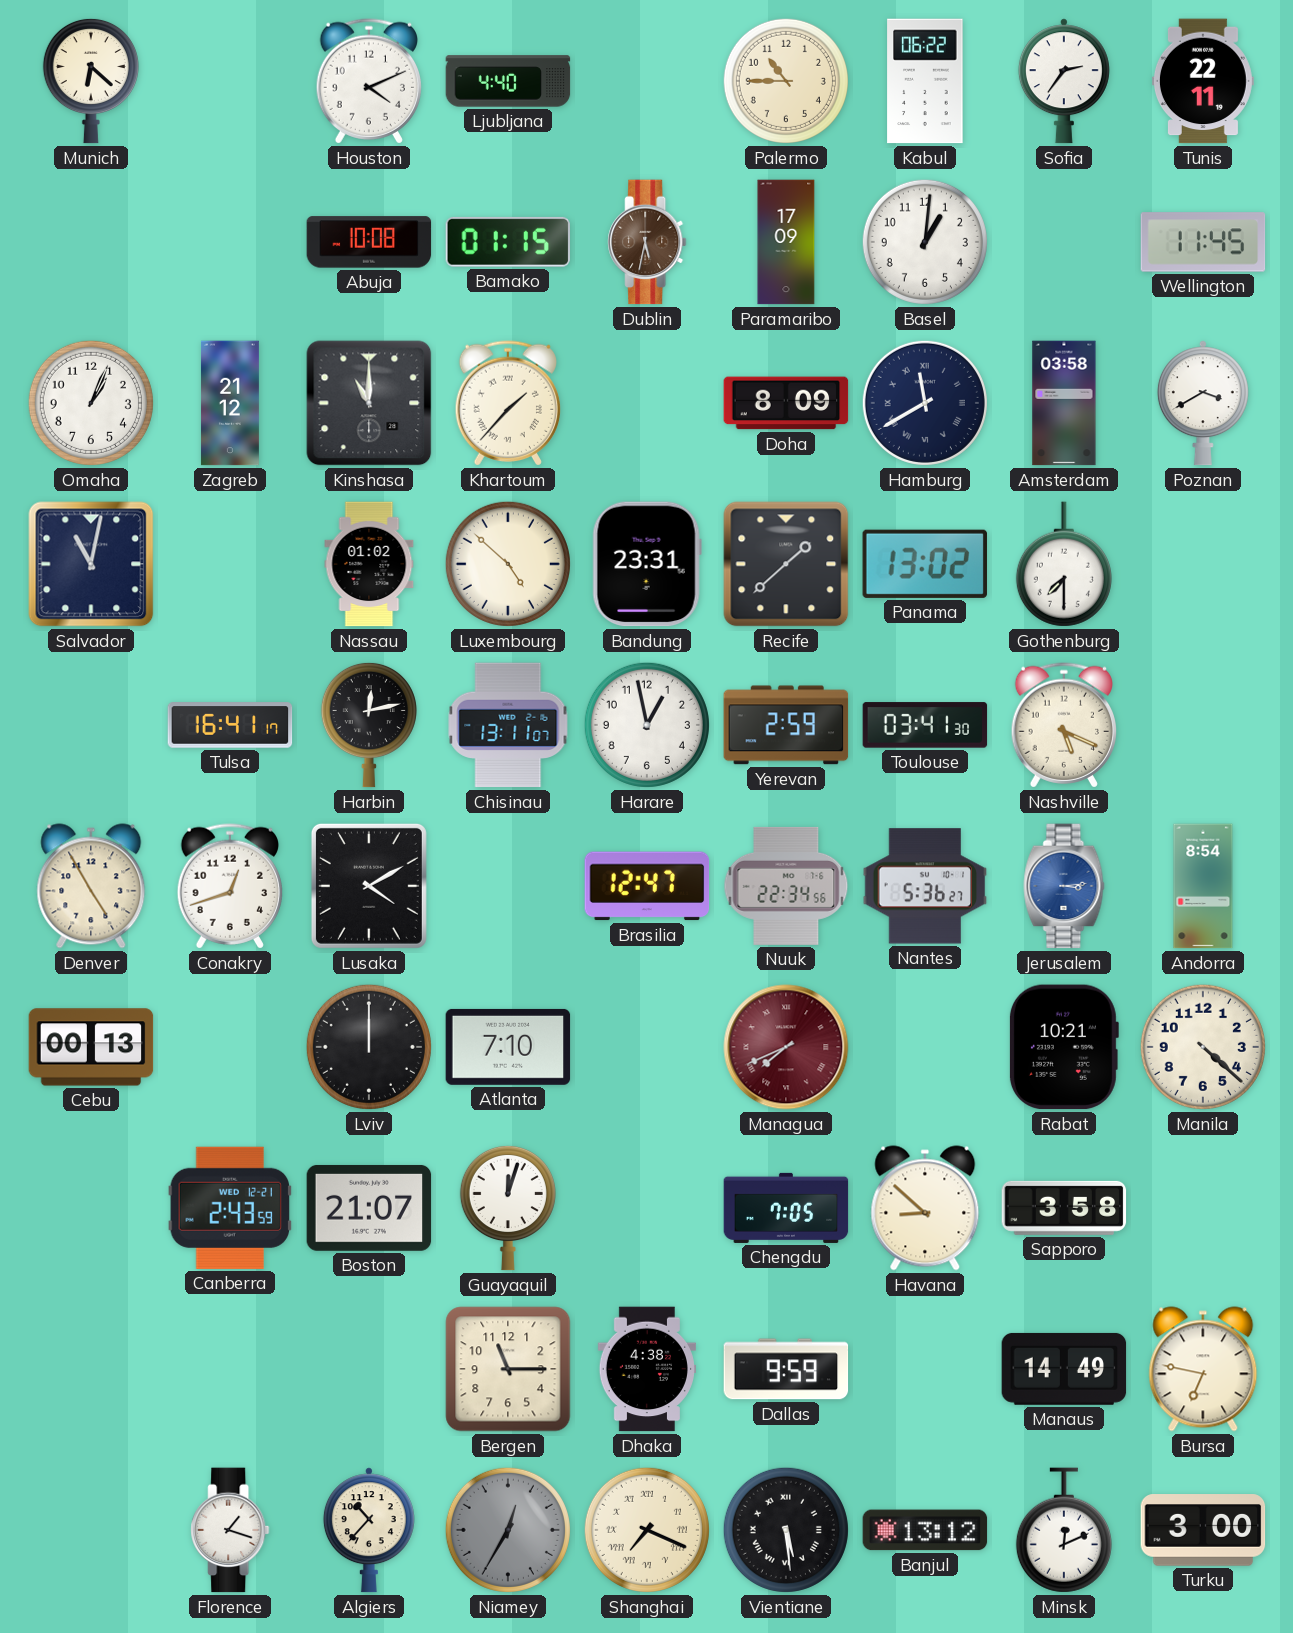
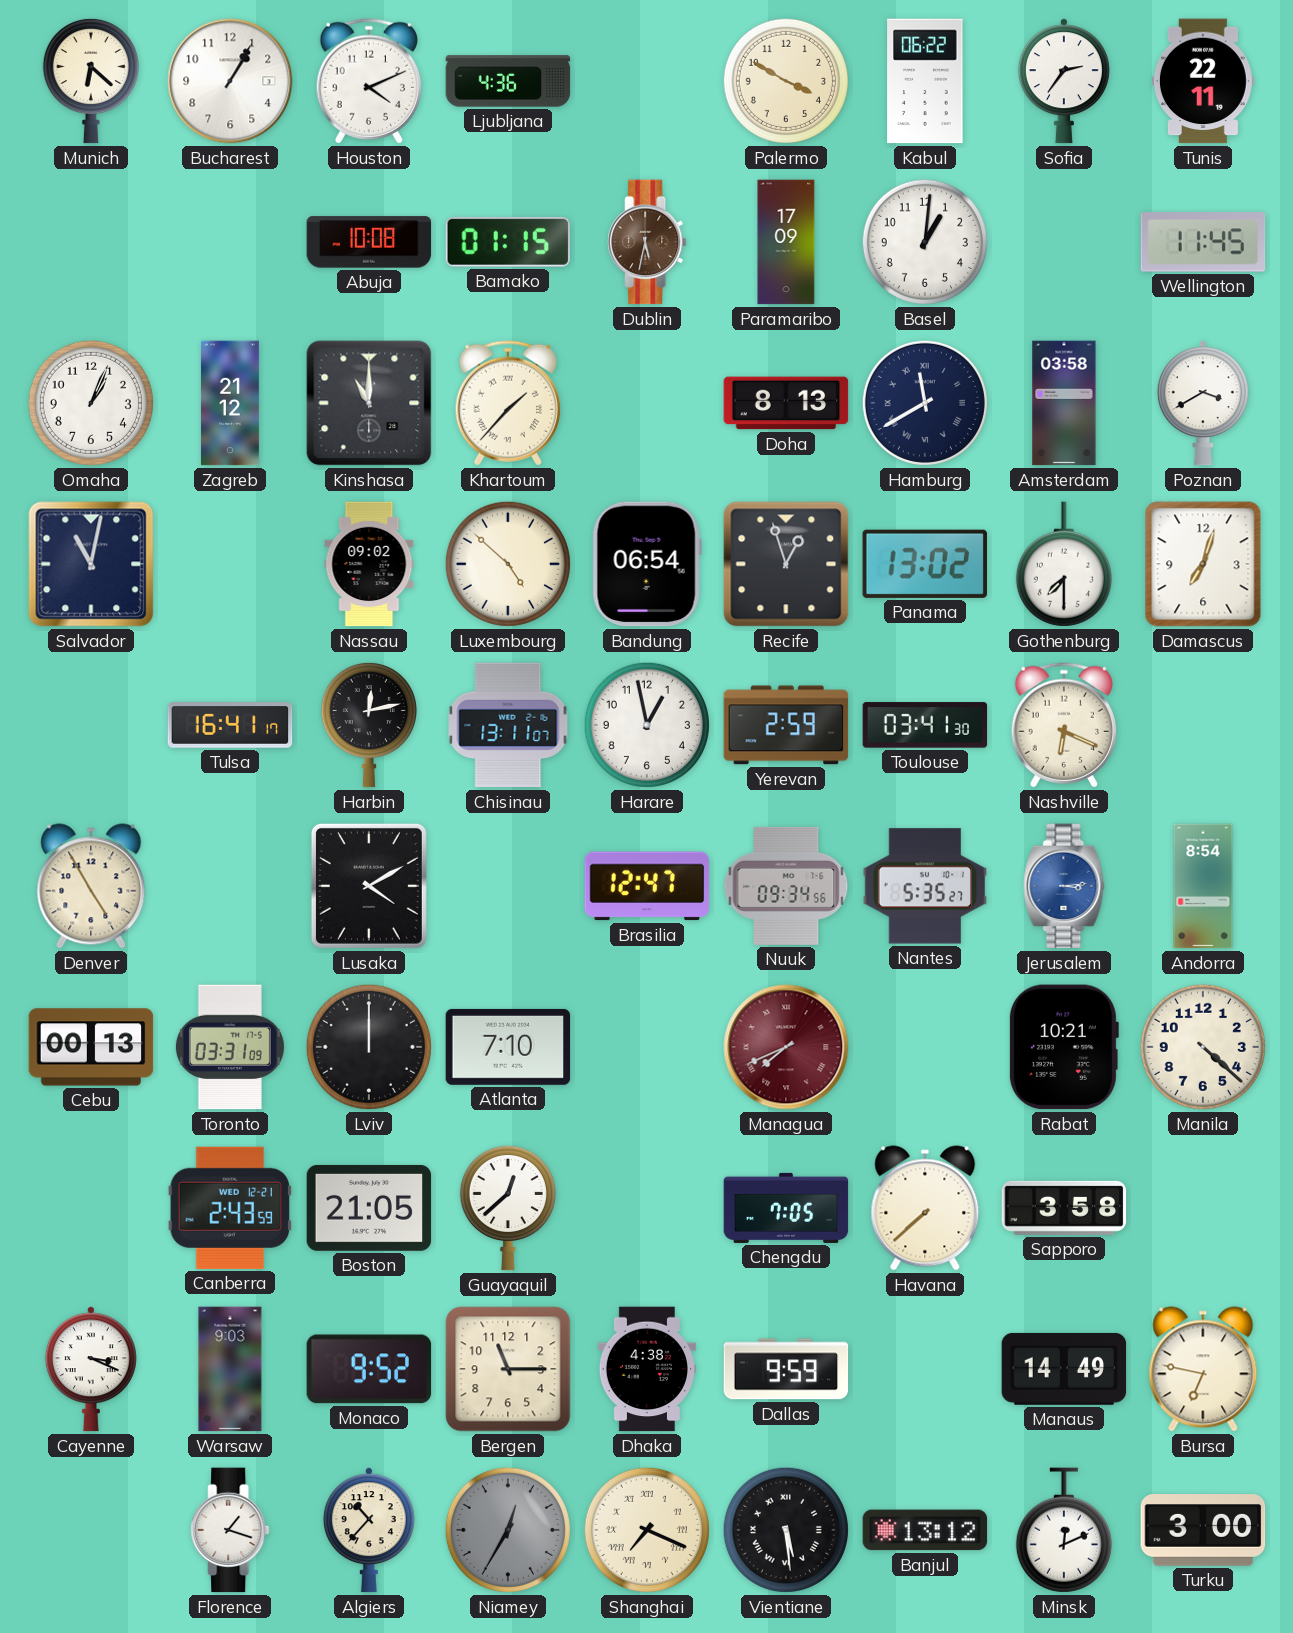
Bucharest: none -> 1:05 (230, 81)
Ljubljana: 4:40 -> 4:36 (508, 81)
Palermo: 10:45 -> 3:50 (786, 81)
Doha: 8:09 -> 8:13 (786, 403)
Nassau: 01:02 -> 09:02 (369, 564)
Bandung: 23:31 -> 06:54 (647, 564)
Recife: 1:38 -> 12:57 (786, 564)
Damascus: none -> 7:03 (1203, 564)
Nashville: 5:19 -> 6:19 (1063, 725)
Conakry: 12:42 -> none (229, 886)
Nuuk: 22:34 -> 09:34 (786, 886)
Nantes: 5:36 -> 5:35 (925, 886)
Toronto: none -> 03:31 (230, 1047)
Boston: 21:07 -> 21:05 (369, 1208)
Guayaquil: 12:03 -> 12:38 (508, 1208)
Havana: 8:52 -> 7:38 (925, 1208)
Cayenne: none -> 3:19 (91, 1369)
Warsaw: none -> 9:03 (230, 1369)
Monaco: none -> 9:52 (369, 1369)
